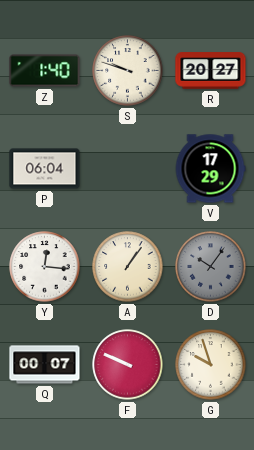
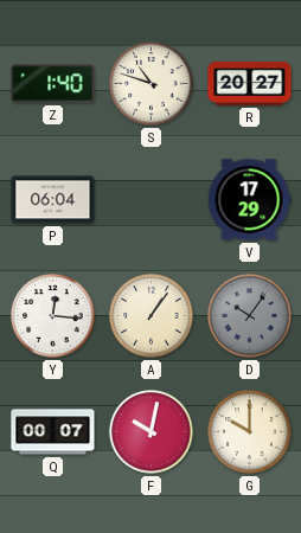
S: 9:48 -> 10:48 (152, 84)
F: 9:49 -> 10:02 (152, 432)
G: 9:57 -> 10:00 (250, 432)
